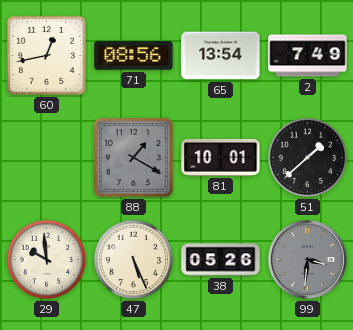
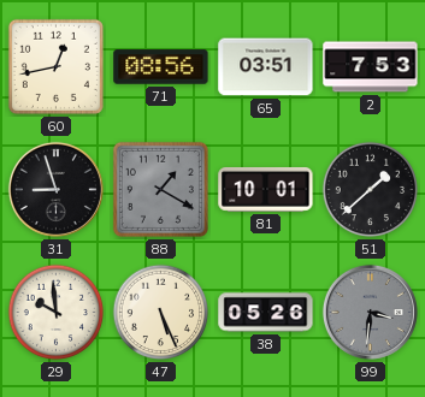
65: 13:54 -> 03:51 (266, 67)
2: 7:49 -> 7:53 (371, 67)
31: none -> 8:57 (55, 189)
